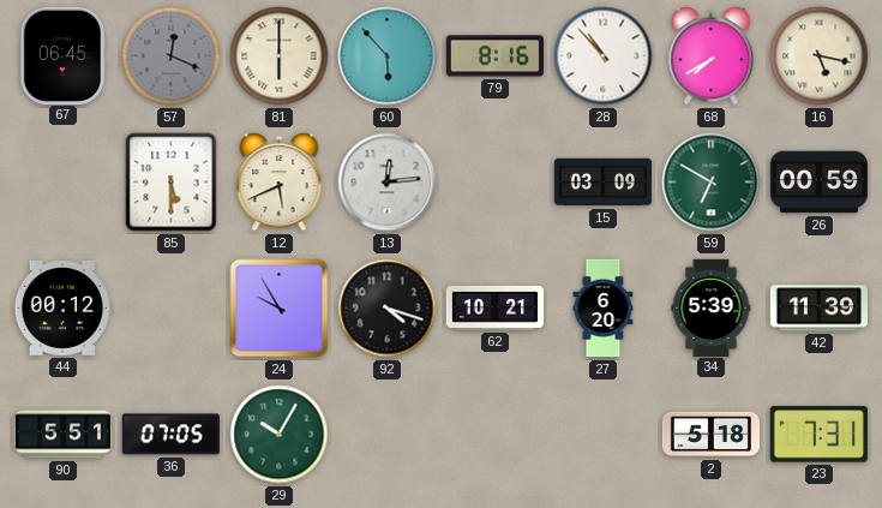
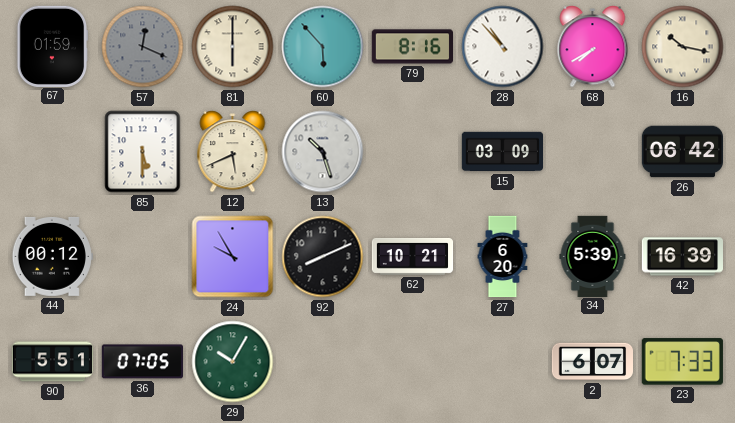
67: 06:45 -> 01:59 (52, 46)
16: 5:17 -> 10:17 (683, 47)
13: 12:14 -> 10:27 (323, 152)
59: 6:50 -> none (712, 183)
26: 00:59 -> 06:42 (682, 152)
92: 4:18 -> 8:11 (323, 257)
42: 11:39 -> 16:39 (682, 257)
2: 5:18 -> 6:07 (592, 362)
23: 7:31 -> 7:33 (682, 362)
